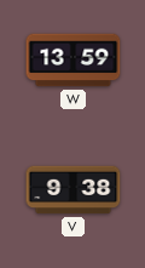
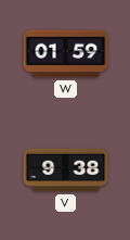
W: 13:59 -> 01:59 (66, 54)
